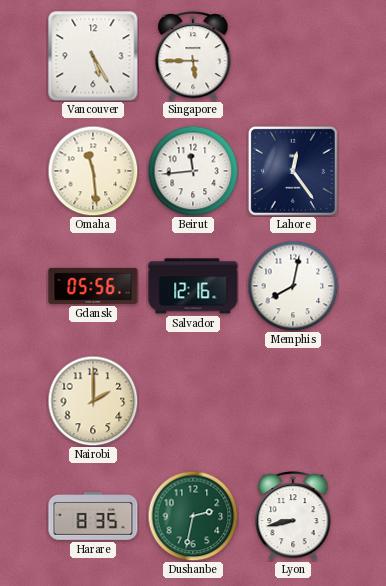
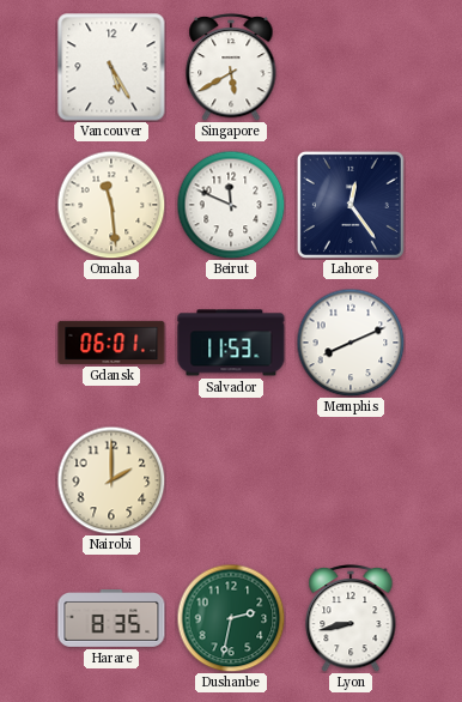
Singapore: 5:45 -> 5:40 (231, 68)
Beirut: 11:44 -> 11:49 (231, 205)
Gdansk: 05:56 -> 06:01 (111, 343)
Salvador: 12:16 -> 11:53 (231, 343)
Memphis: 8:02 -> 8:11 (351, 343)
